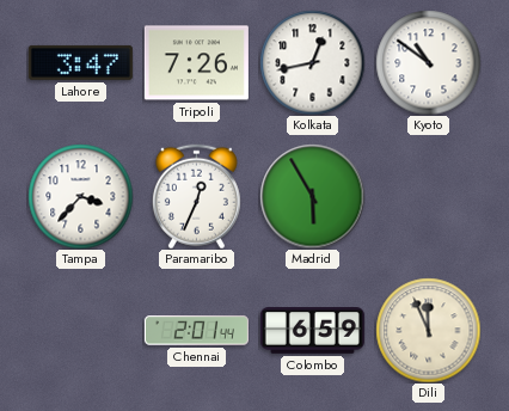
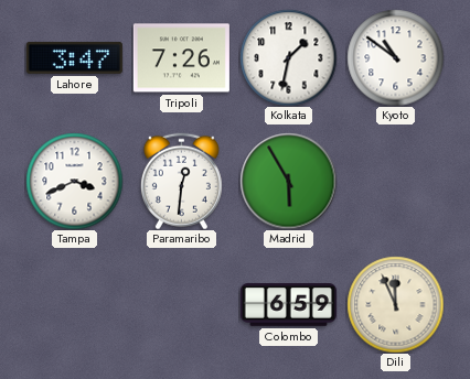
Kolkata: 12:43 -> 1:32 (288, 57)
Tampa: 3:37 -> 3:41 (74, 181)
Paramaribo: 12:34 -> 12:31 (181, 181)
Chennai: 2:01 -> none (196, 331)
